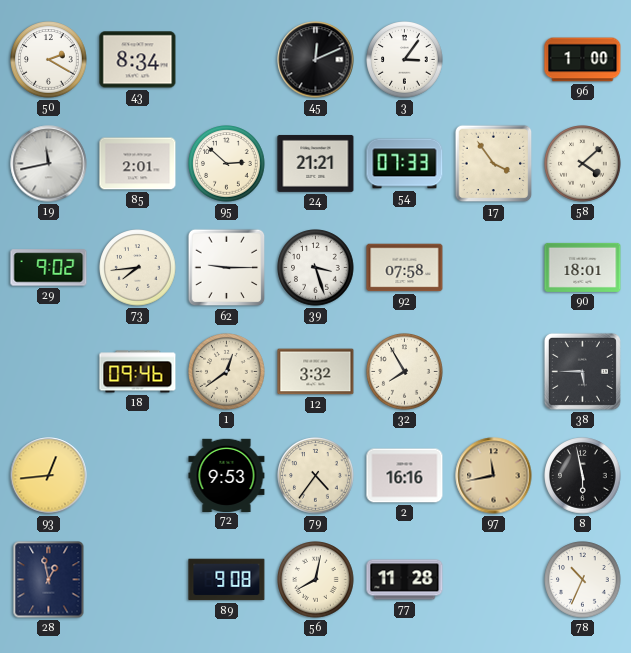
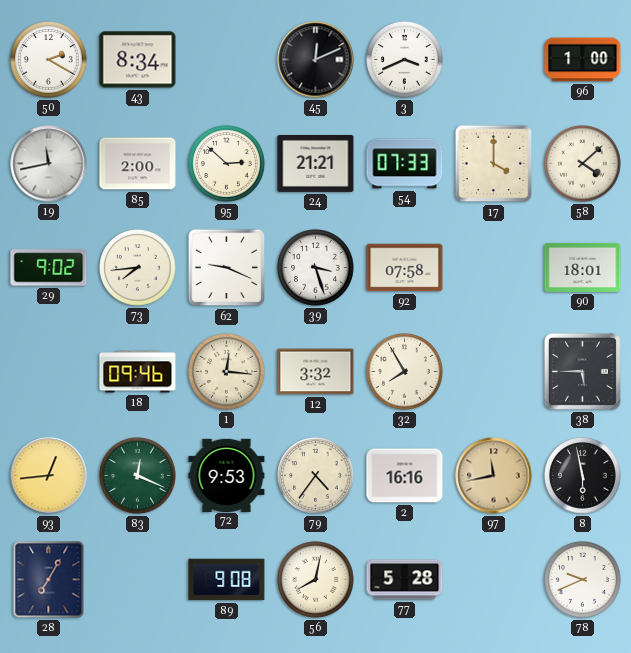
3: 3:06 -> 3:41 (405, 60)
85: 2:01 -> 2:00 (138, 164)
17: 3:54 -> 4:00 (494, 164)
62: 9:15 -> 9:19 (227, 268)
1: 12:39 -> 12:16 (227, 372)
83: none -> 12:19 (138, 476)
28: 12:58 -> 7:05 (49, 580)
77: 11:28 -> 5:28 (405, 580)
78: 10:34 -> 9:41 (583, 580)
